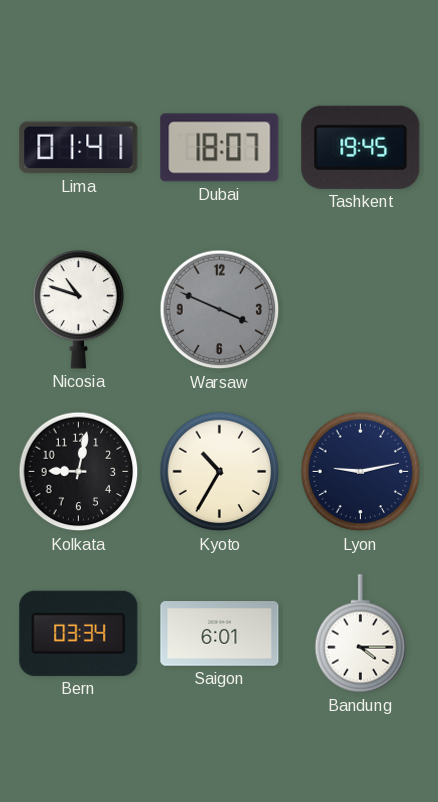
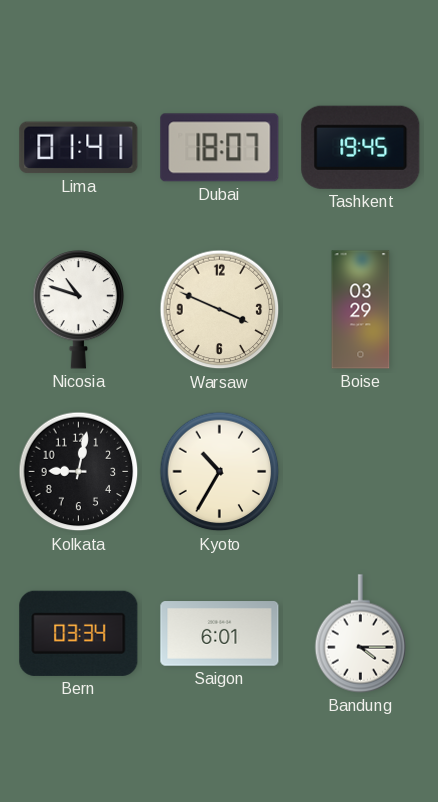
Warsaw dial: grey -> cream (220, 310)
Boise: none -> 03:29 (361, 310)
Lyon: 9:13 -> none (361, 472)
